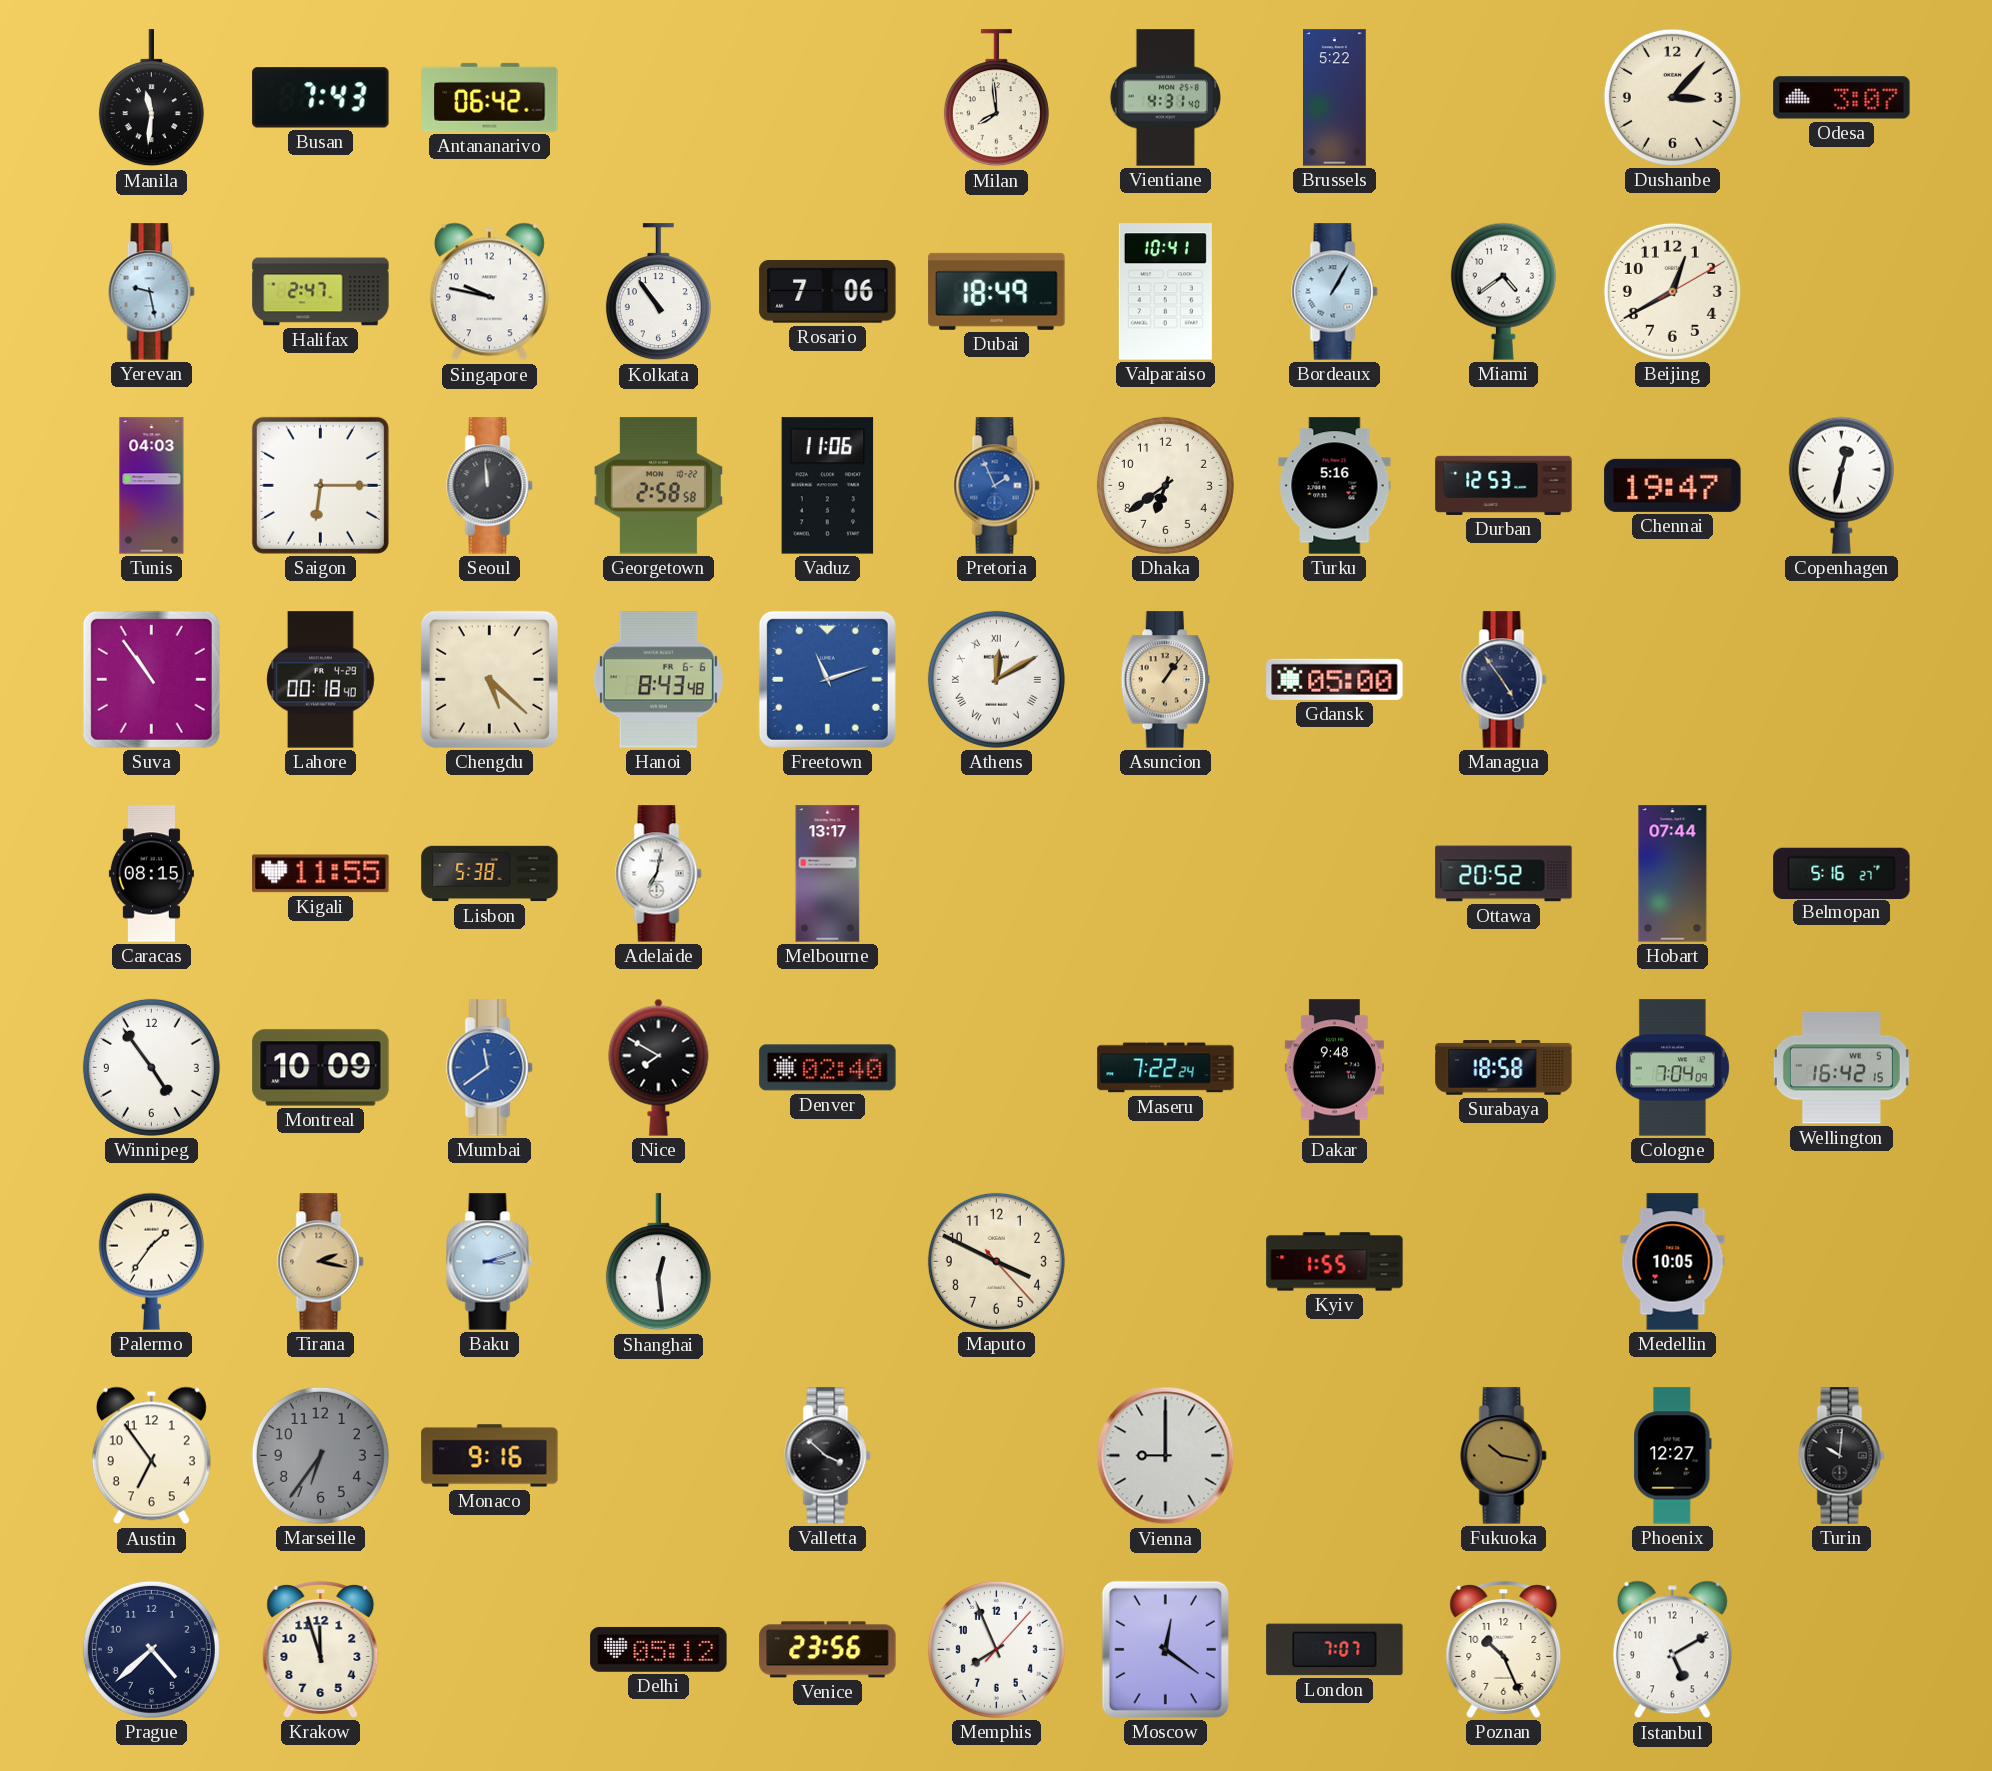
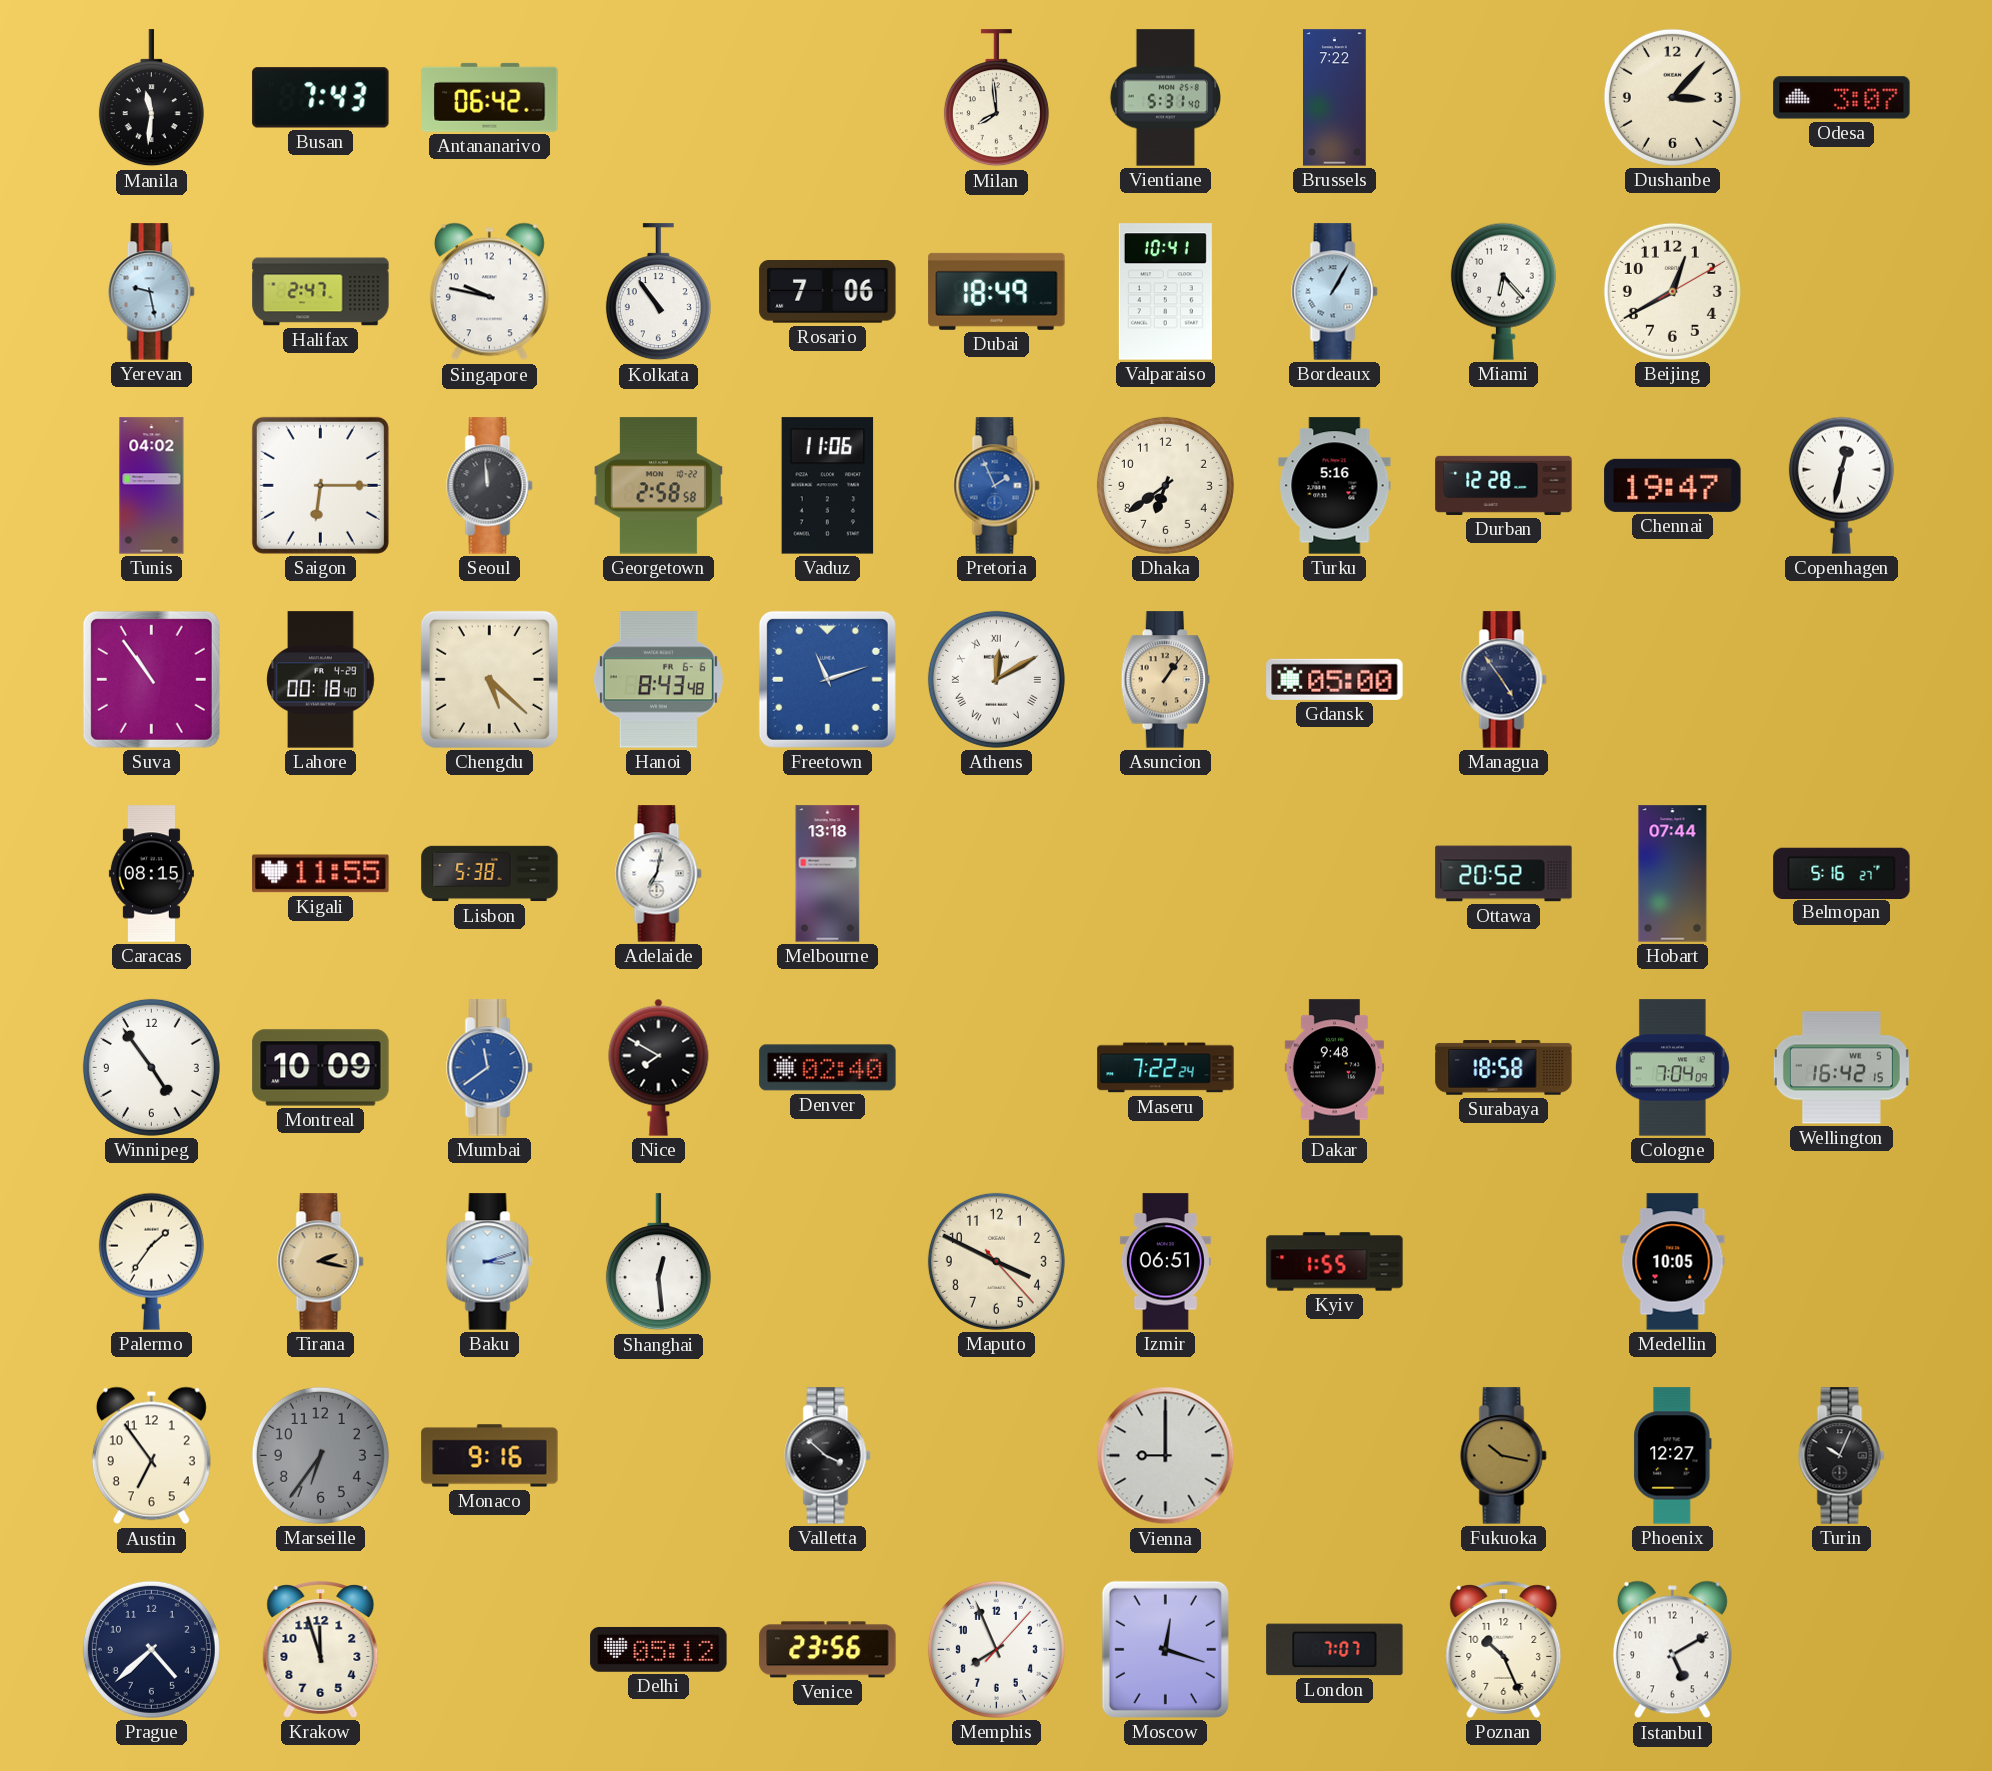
Vientiane: 4:31 -> 5:31 (1165, 98)
Brussels: 5:22 -> 7:22 (1335, 98)
Miami: 4:39 -> 6:23 (1503, 291)
Tunis: 04:03 -> 04:02 (152, 486)
Durban: 12:53 -> 12:28 (1504, 485)
Melbourne: 13:17 -> 13:18 (828, 874)
Izmir: none -> 06:51 (1165, 1262)
Turin: 10:01 -> 10:04 (1842, 1456)
Moscow: 12:21 -> 12:18 (1165, 1649)
